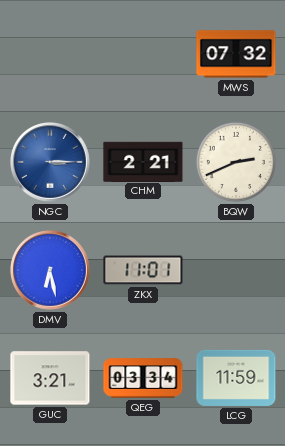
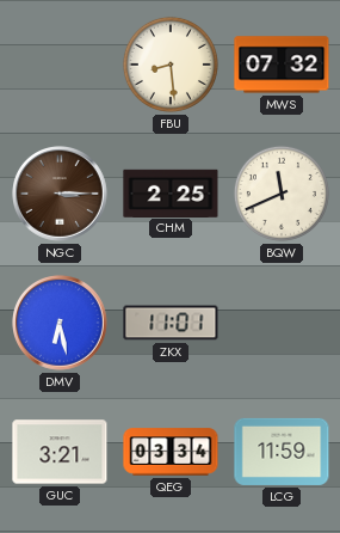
FBU: none -> 8:29 (171, 65)
NGC dial: blue -> brown (61, 195)
CHM: 2:21 -> 2:25 (171, 192)
BQW: 2:41 -> 11:41 (282, 194)
